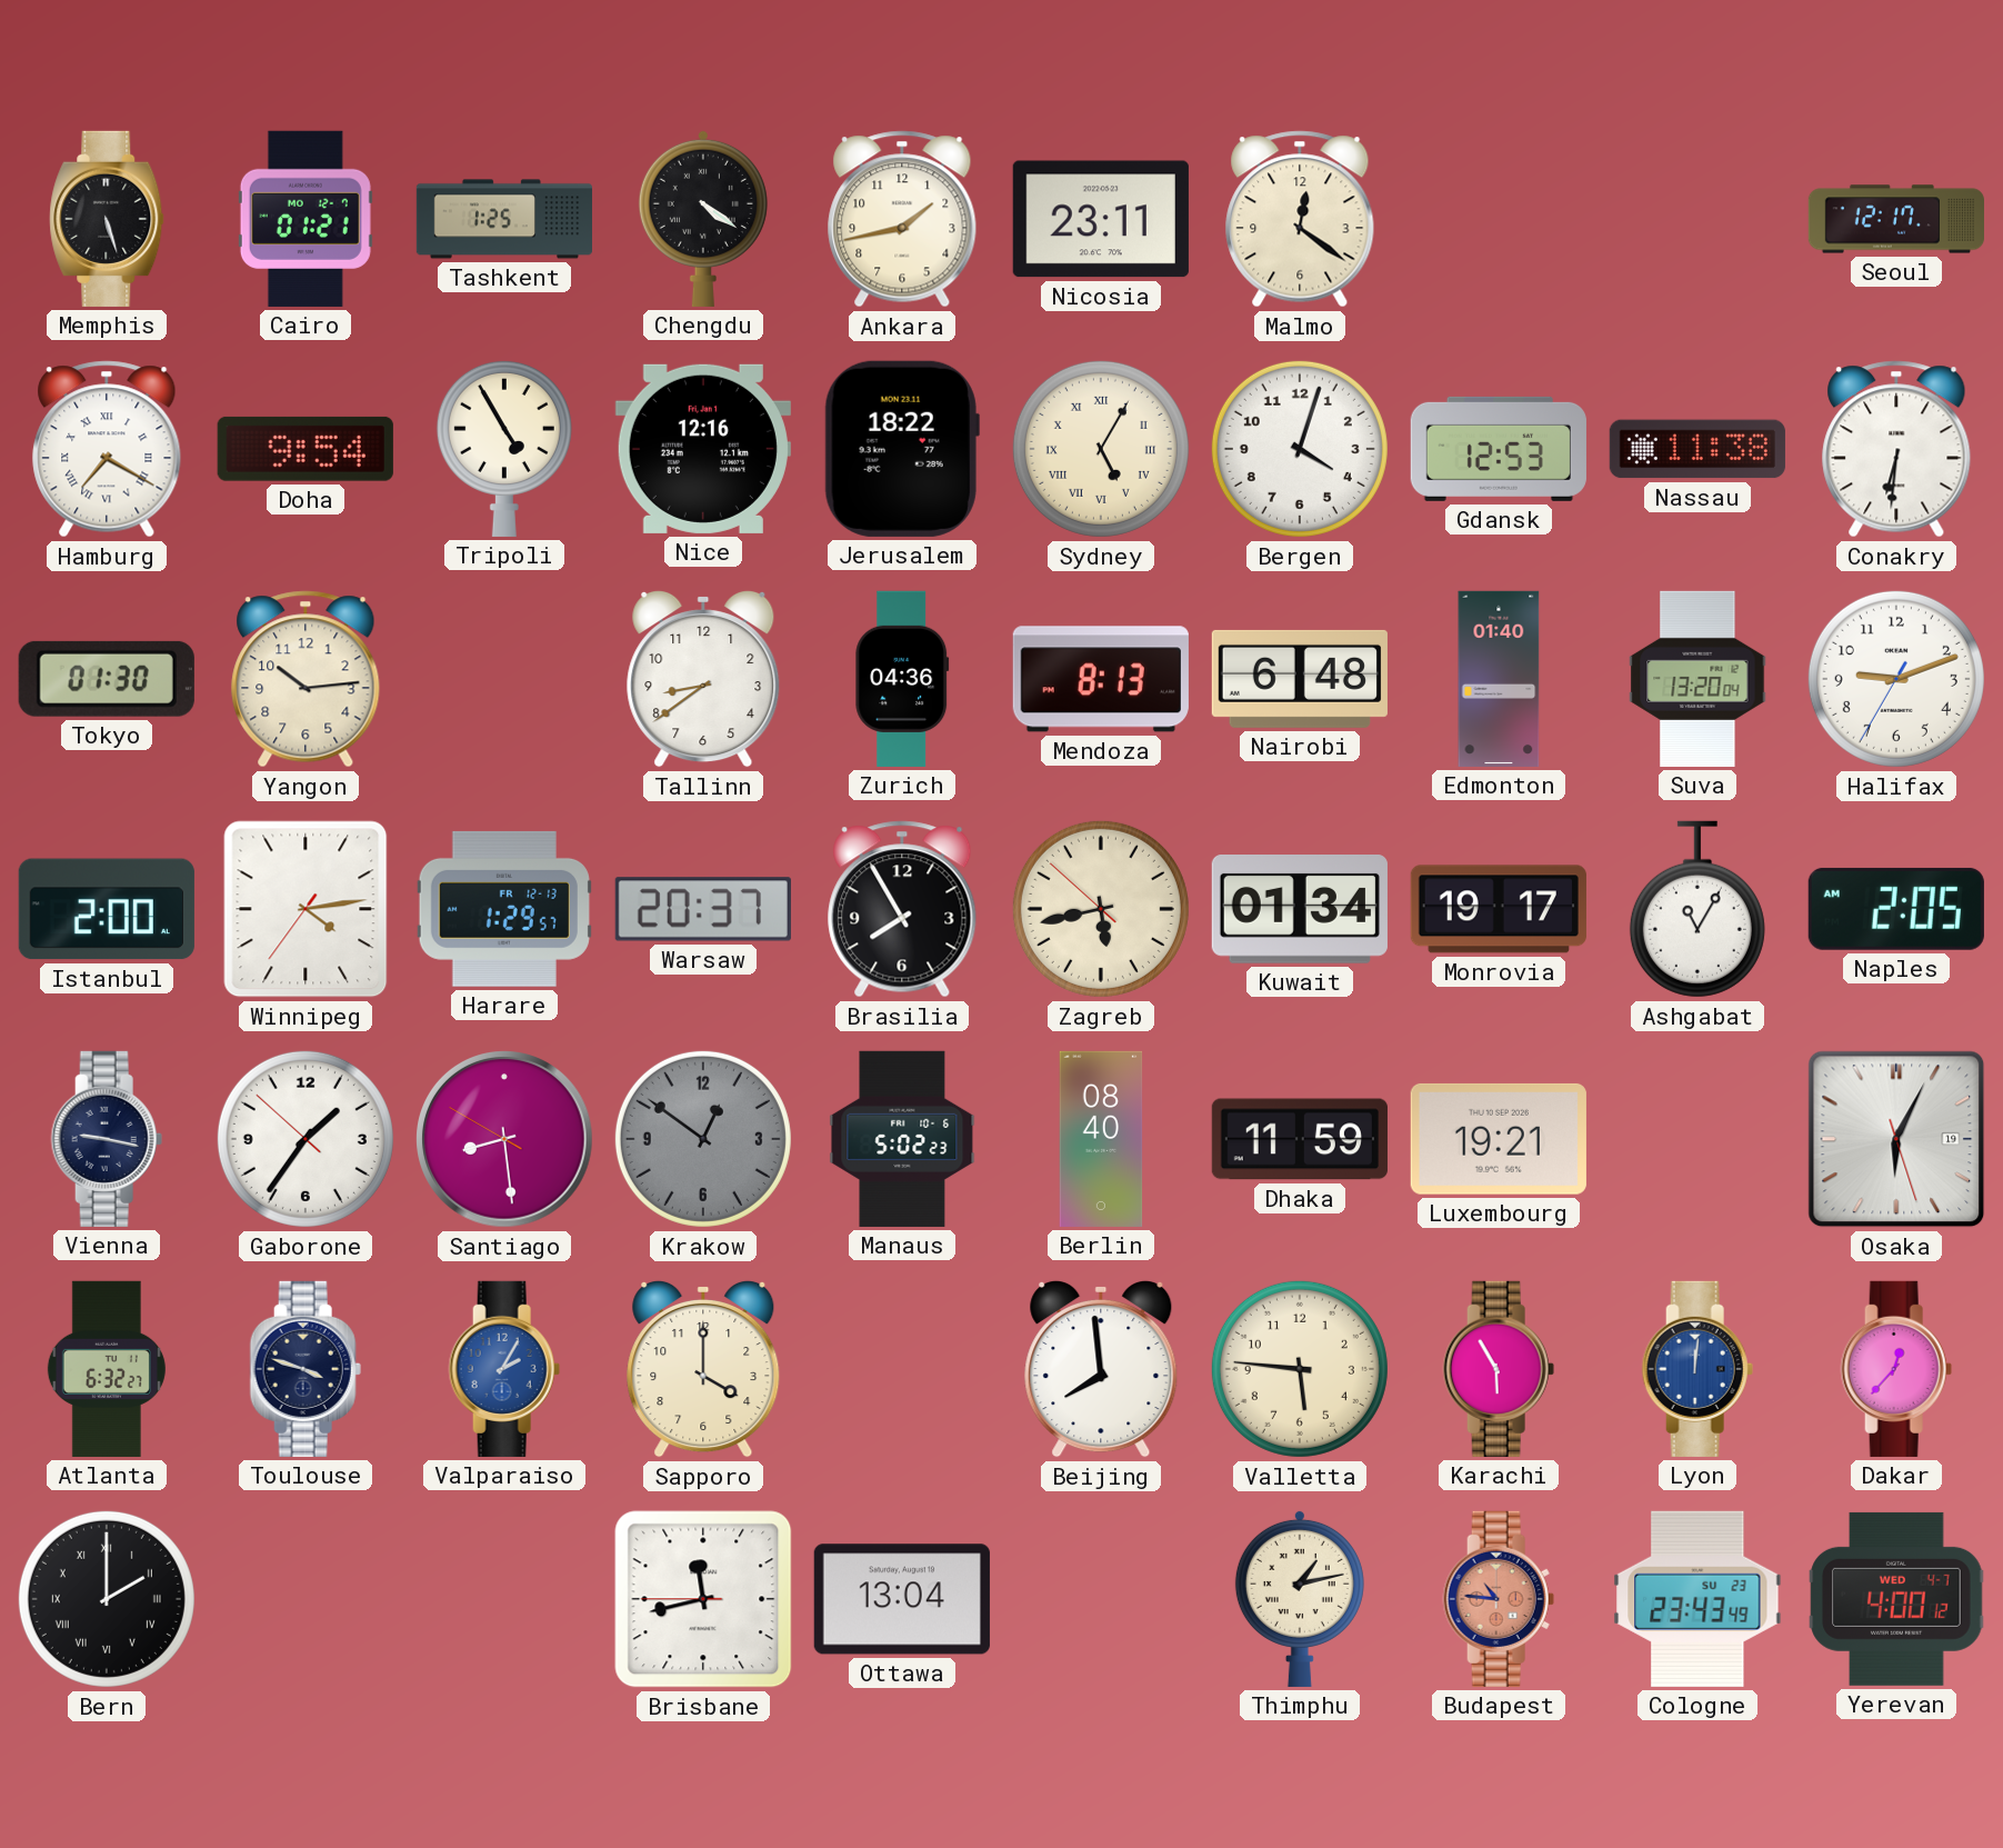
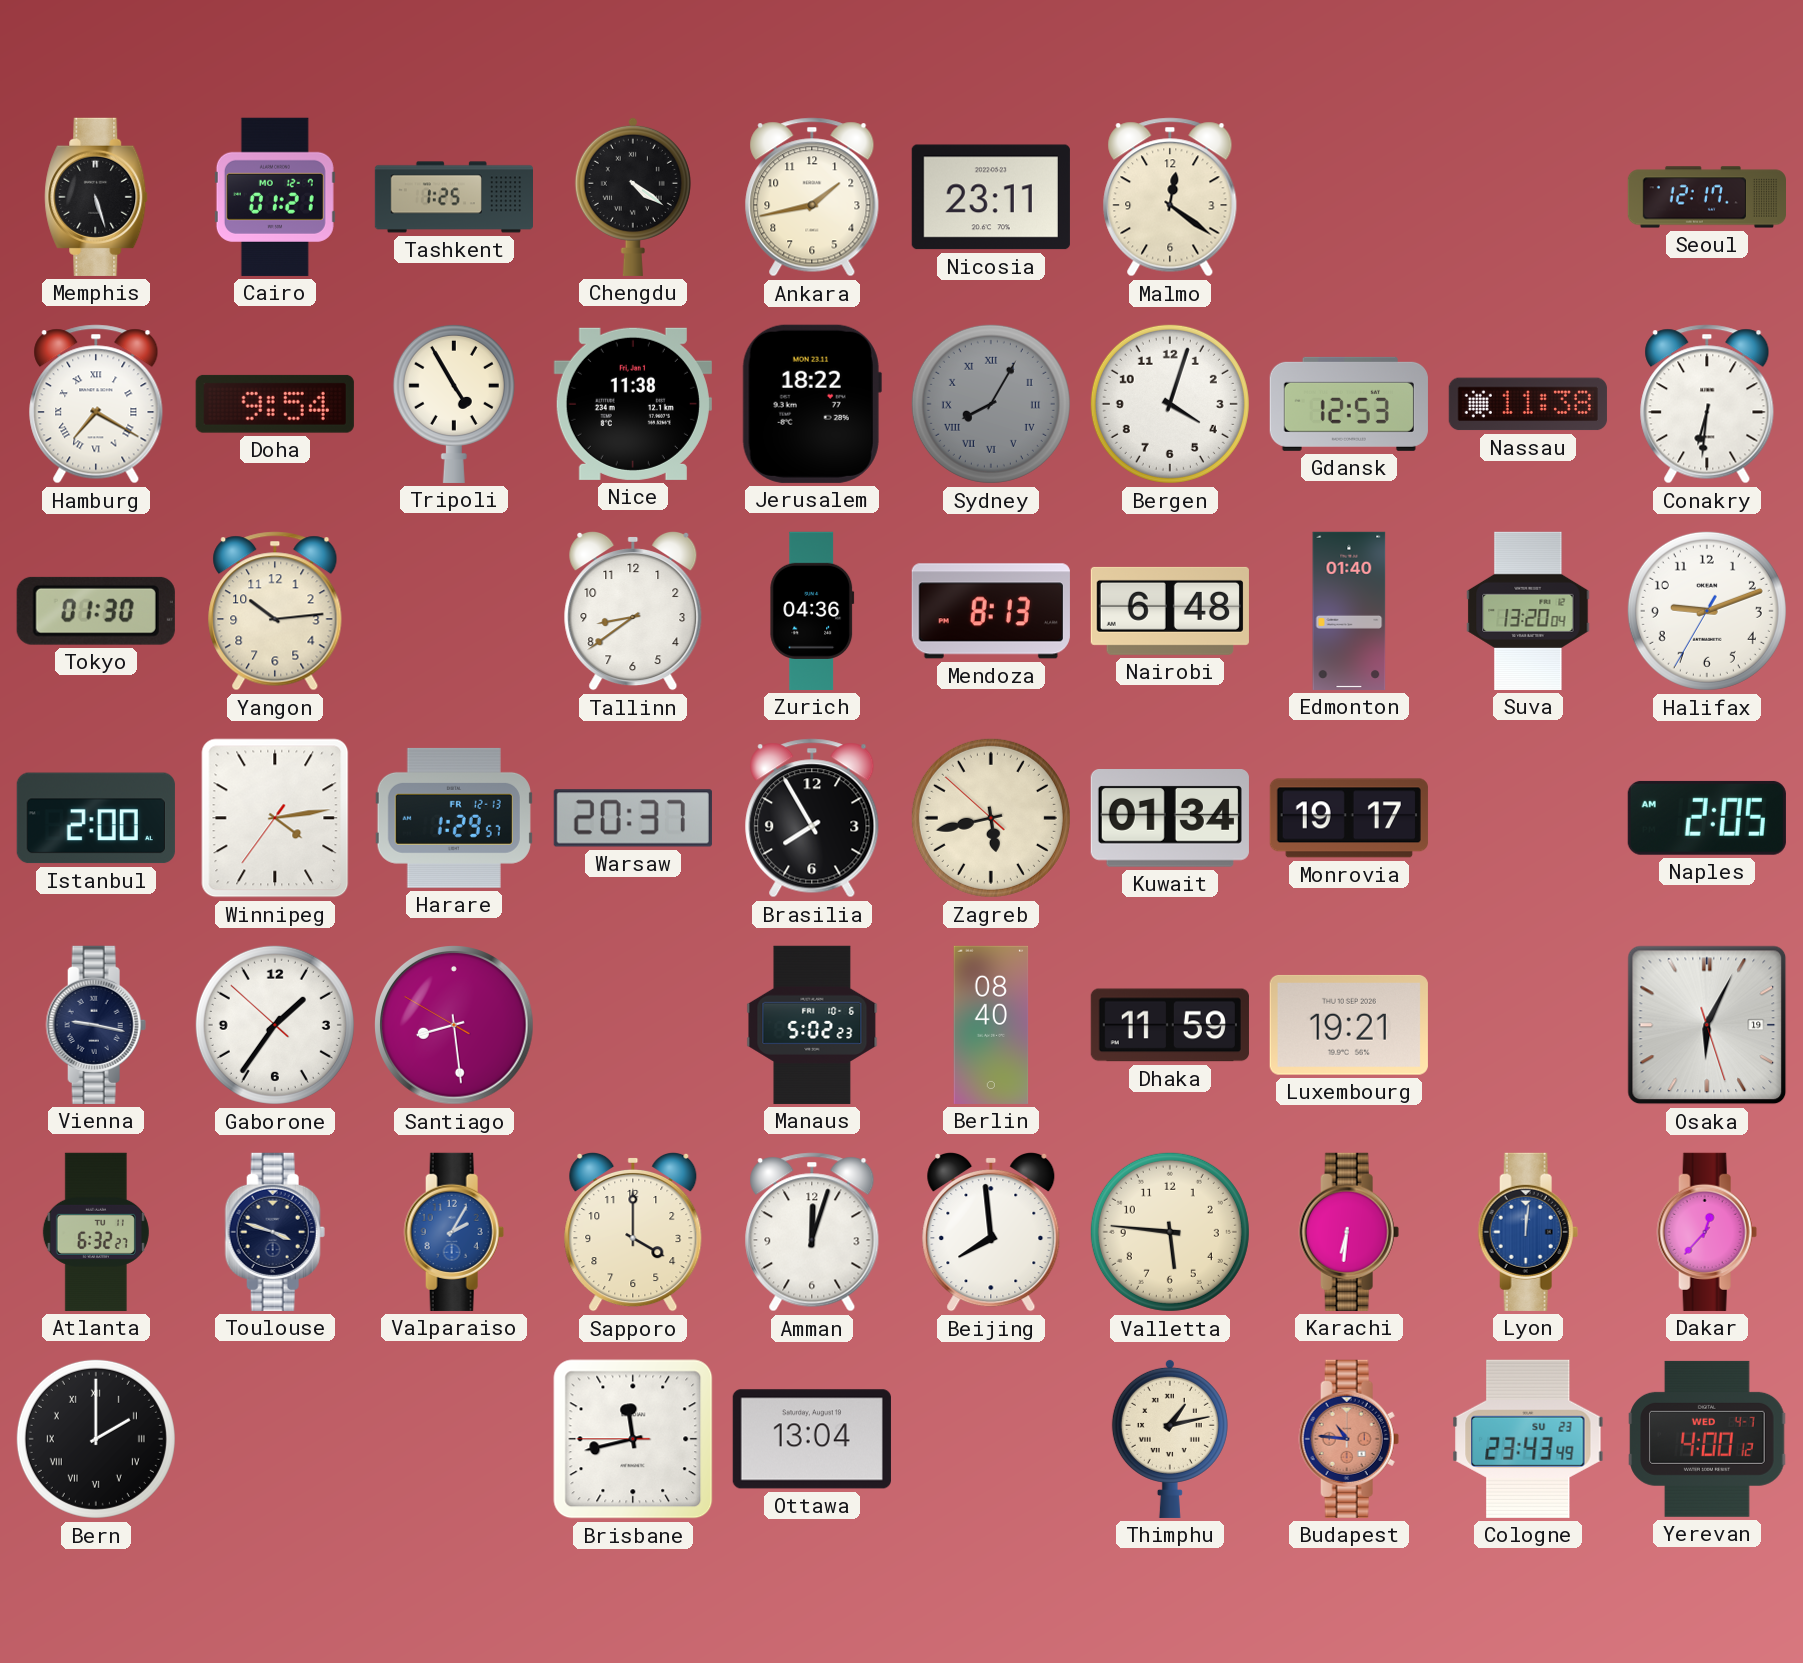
Nice: 12:16 -> 11:38 (633, 404)
Sydney: 5:05 -> 8:05 (991, 404)
Sydney dial: cream -> grey (991, 404)
Ashgabat: 11:05 -> none (1697, 909)
Krakow: 12:51 -> none (703, 1139)
Amman: none -> 12:03 (812, 1232)
Karachi: 5:55 -> 6:31 (1349, 1232)
